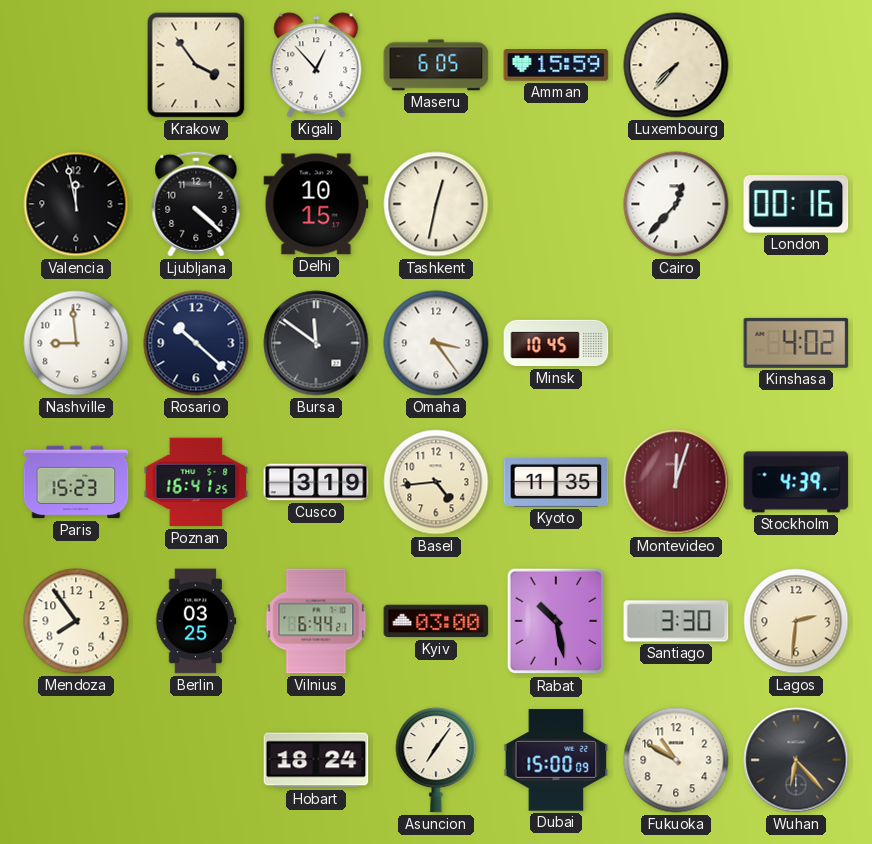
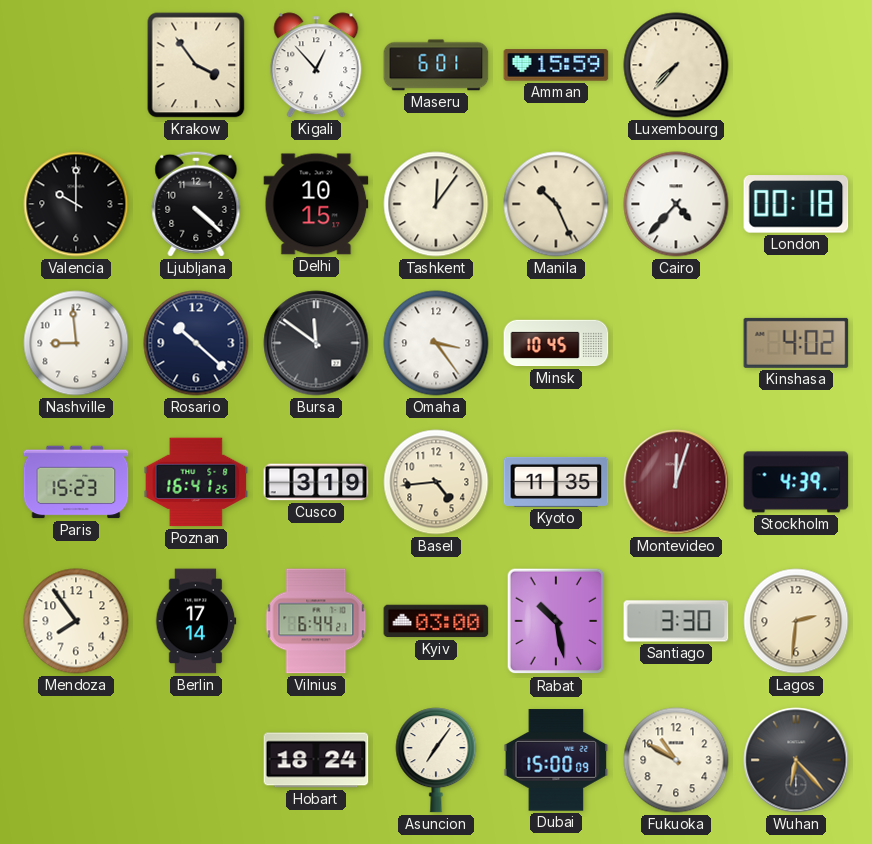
Maseru: 6:05 -> 6:01 (436, 65)
Valencia: 11:58 -> 10:00 (76, 204)
Tashkent: 12:32 -> 12:06 (436, 204)
Manila: none -> 10:26 (556, 204)
Cairo: 12:37 -> 4:37 (676, 204)
London: 00:16 -> 00:18 (796, 204)
Berlin: 03:25 -> 17:14 (196, 621)
